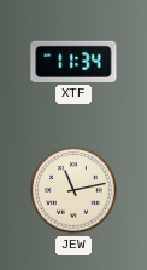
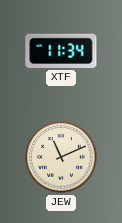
JEW: 11:13 -> 11:11 (61, 157)
